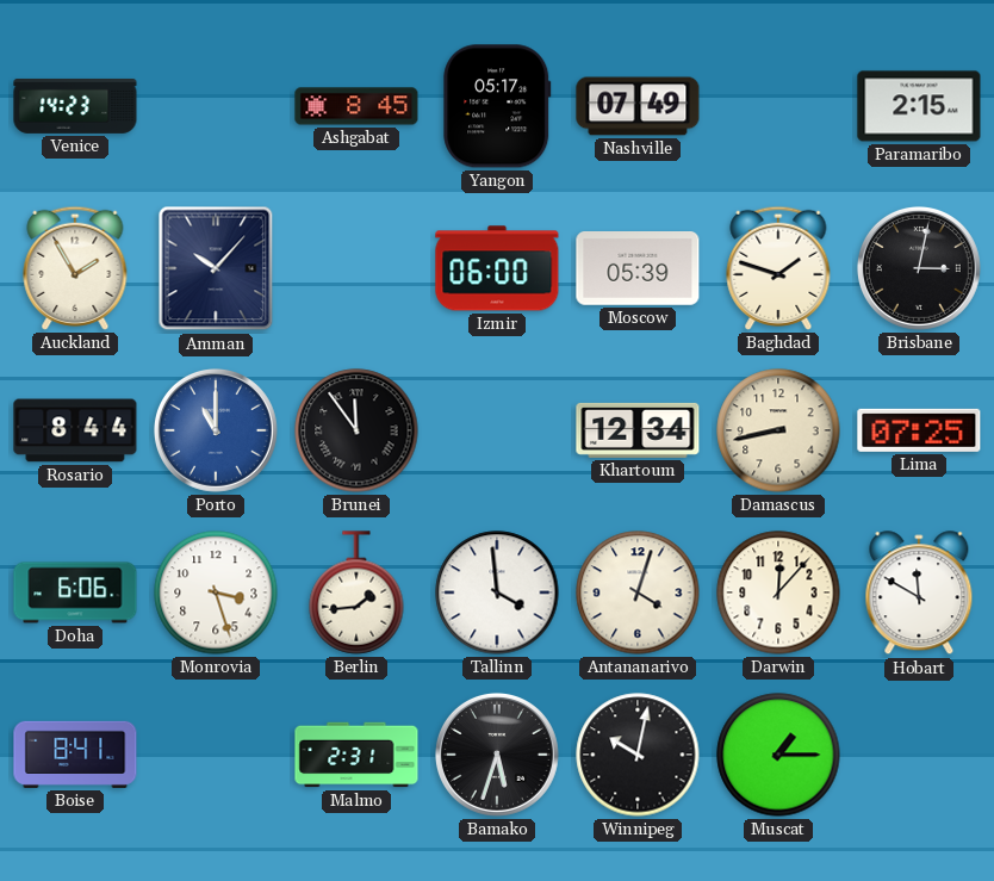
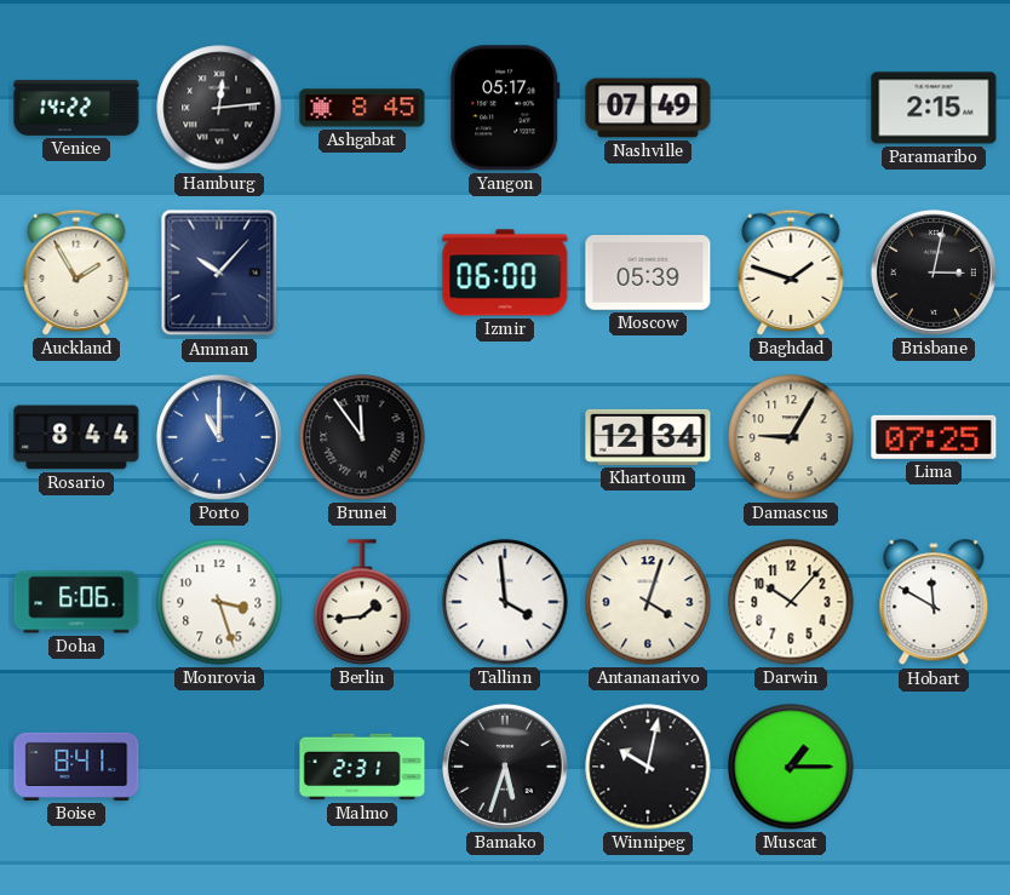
Venice: 14:23 -> 14:22 (76, 108)
Hamburg: none -> 12:14 (219, 108)
Damascus: 8:43 -> 9:05 (791, 437)
Darwin: 12:07 -> 10:07 (791, 602)
